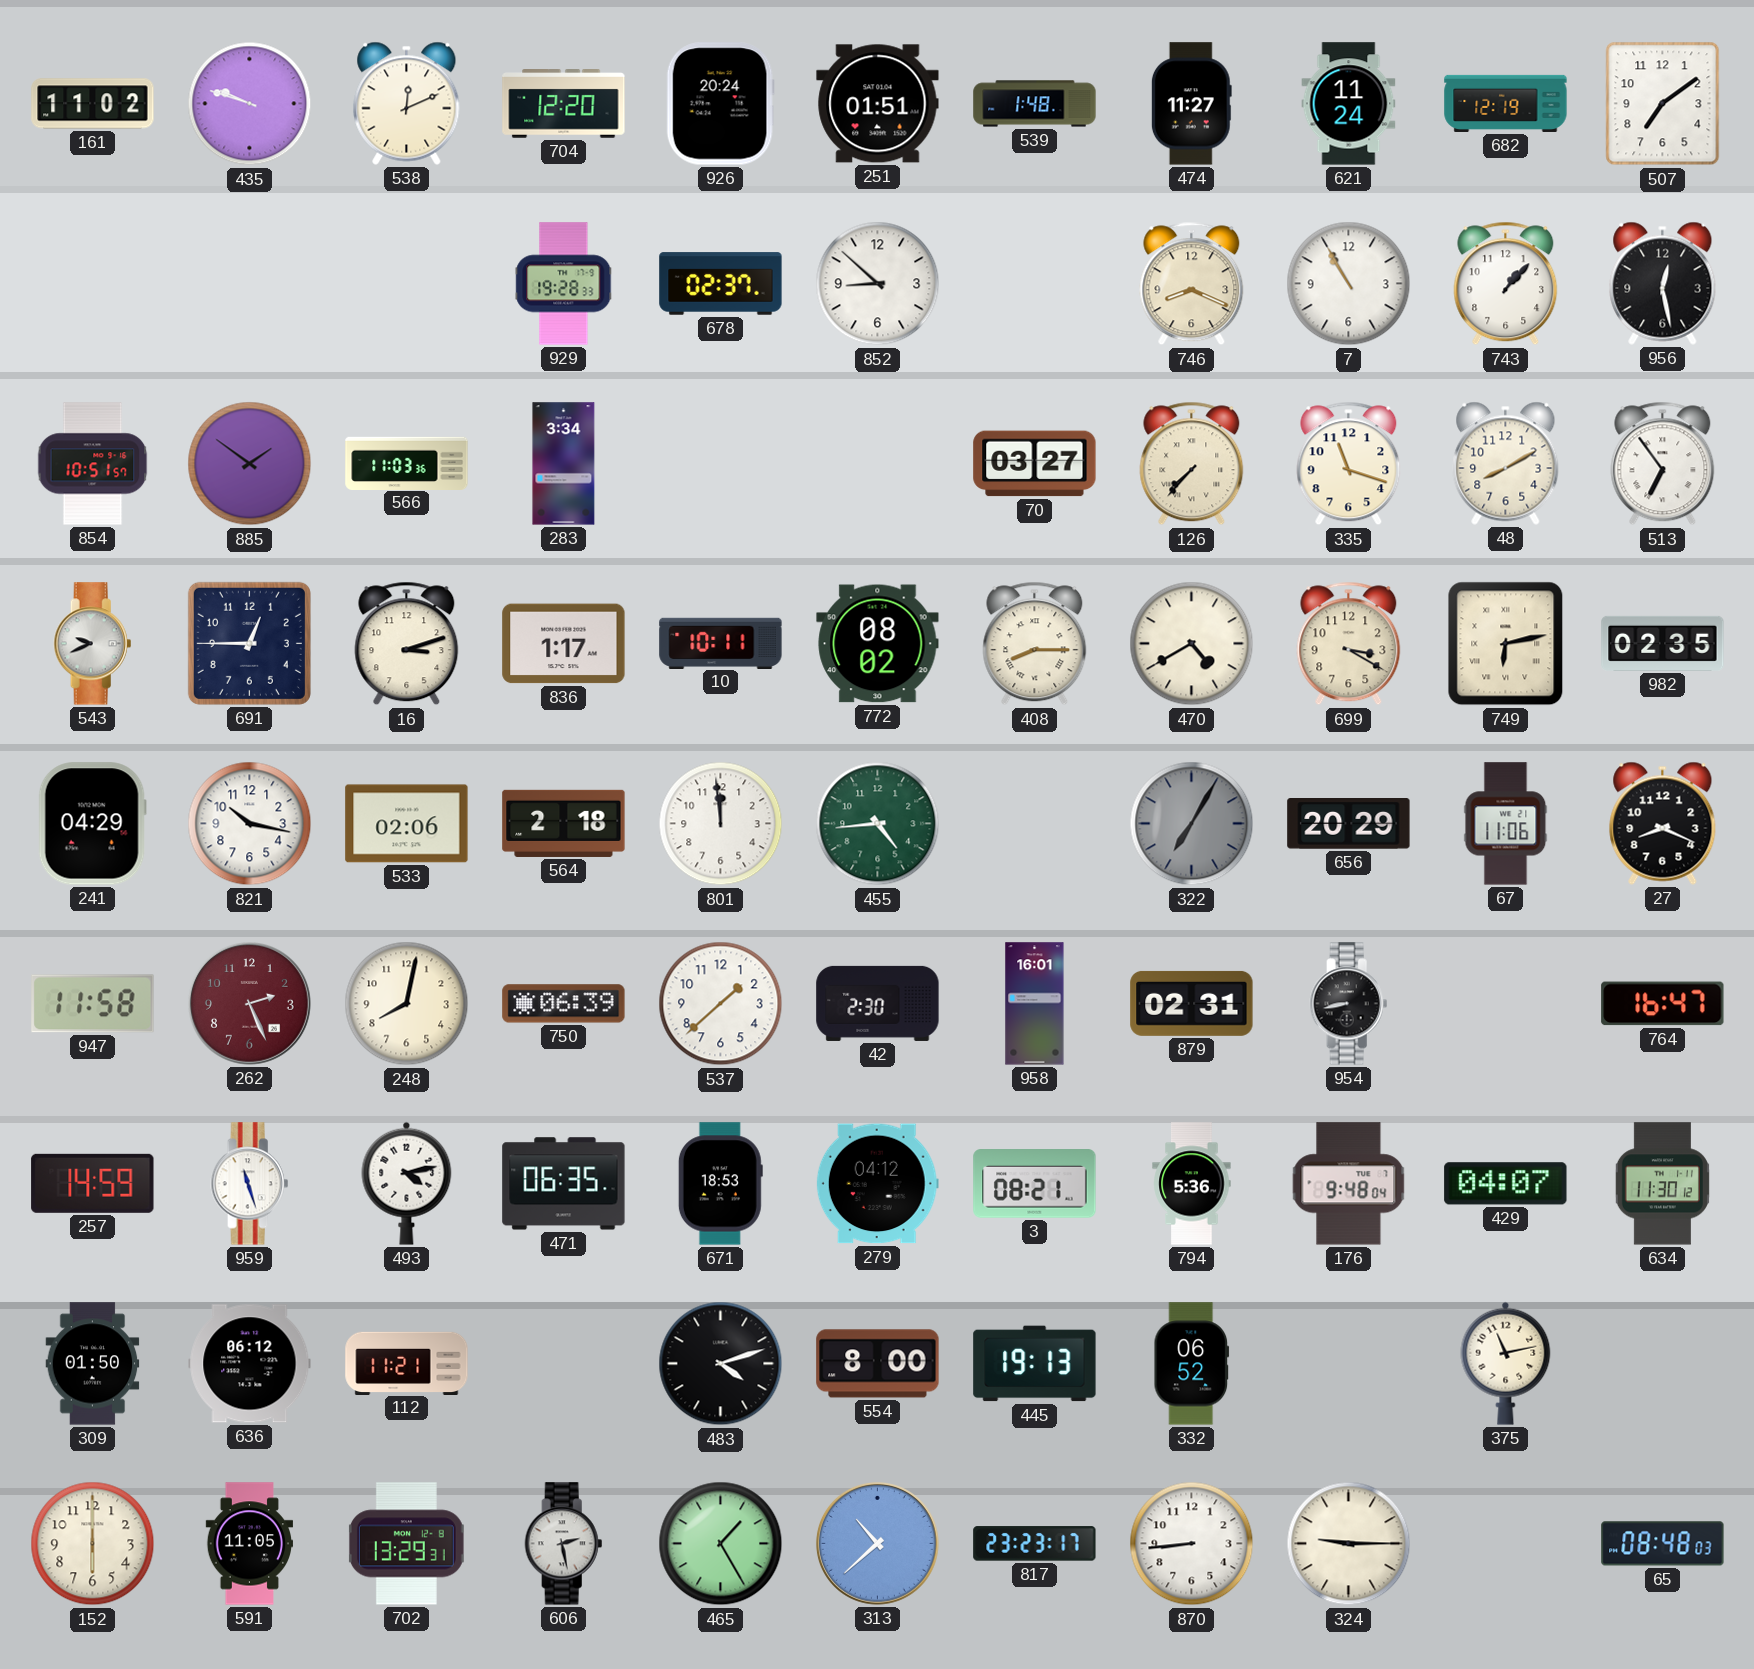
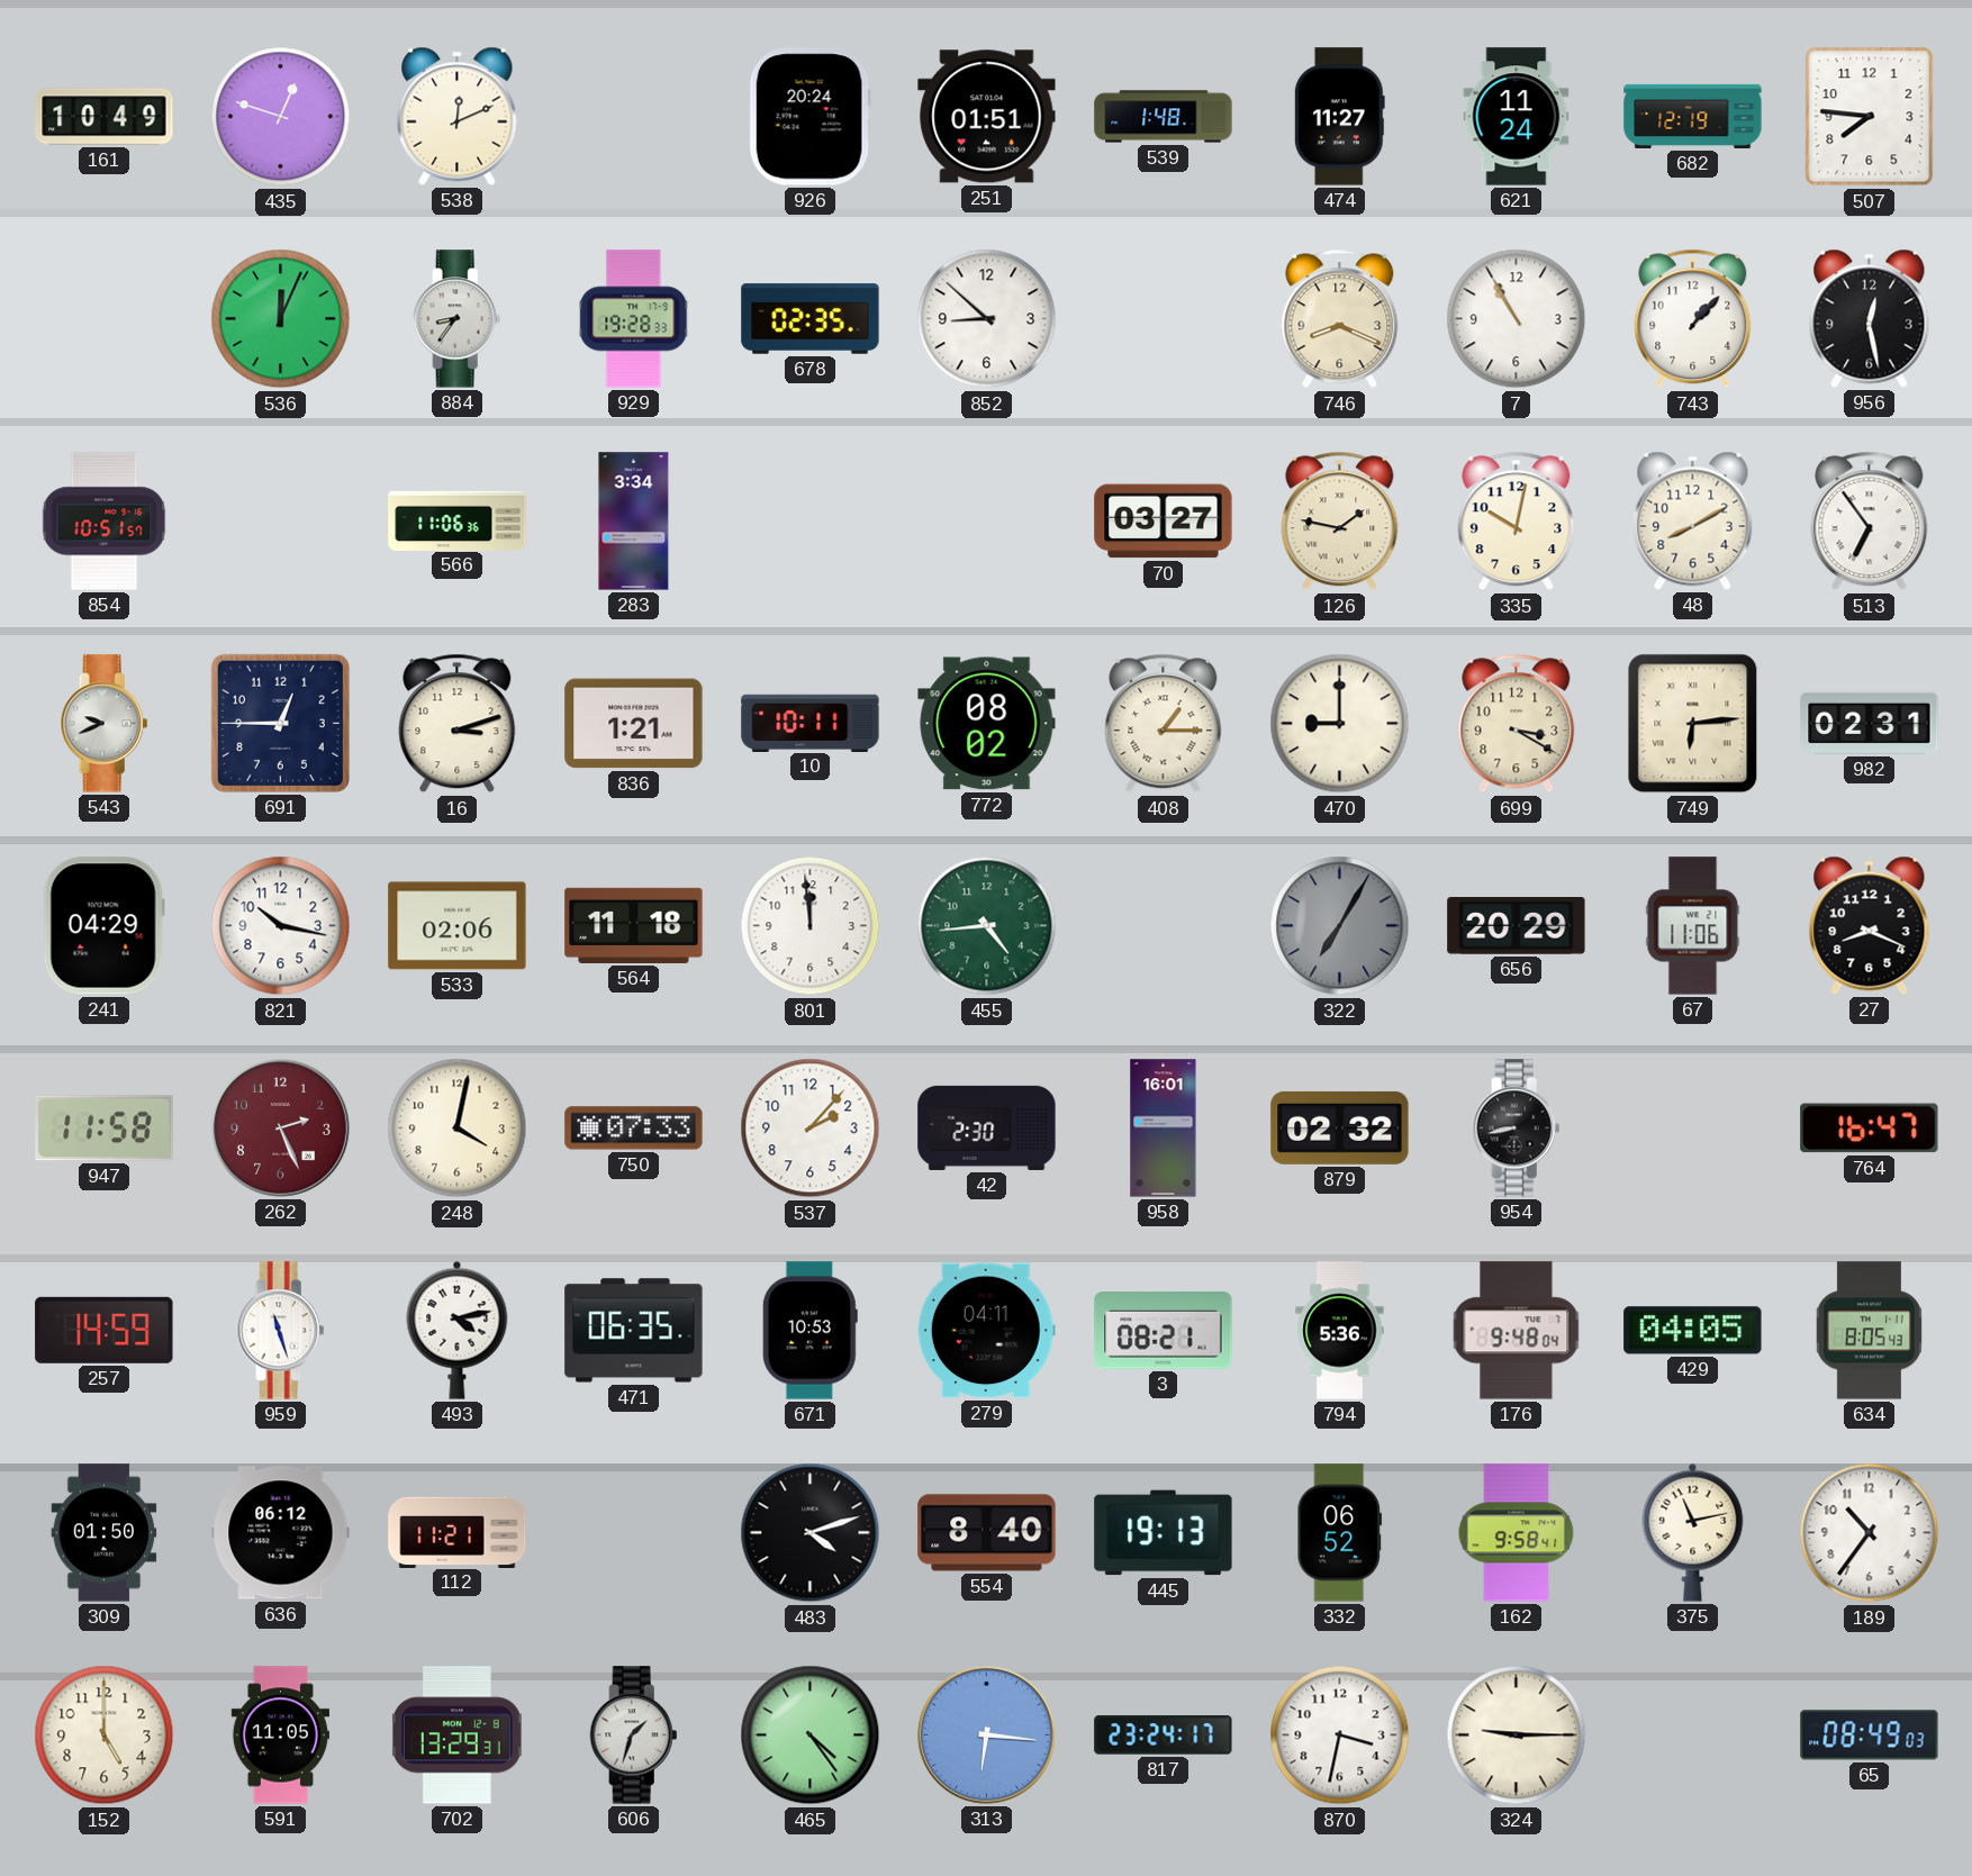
161: 11:02 -> 10:49 (105, 117)
435: 9:48 -> 12:48 (281, 117)
704: 12:20 -> none (564, 104)
507: 7:09 -> 7:46 (1870, 117)
536: none -> 12:04 (281, 319)
884: none -> 8:36 (458, 319)
678: 02:37 -> 02:35 (811, 319)
885: 1:51 -> none (250, 464)
566: 11:03 -> 11:06 (458, 520)
126: 7:37 -> 1:47 (1340, 522)
335: 11:18 -> 10:02 (1517, 522)
836: 1:17 -> 1:21 (634, 724)
408: 8:15 -> 1:15 (1164, 724)
470: 4:40 -> 9:00 (1340, 724)
749: 6:13 -> 6:14 (1693, 724)
982: 02:35 -> 02:31 (1870, 723)
564: 2:18 -> 11:18 (634, 925)
248: 8:02 -> 4:02 (458, 1129)
750: 06:39 -> 07:33 (634, 1129)
537: 1:38 -> 2:07 (811, 1129)
879: 02:31 -> 02:32 (1340, 1127)
671: 18:53 -> 10:53 (809, 1331)
279: 04:12 -> 04:11 (986, 1331)
429: 04:07 -> 04:05 (1693, 1331)
634: 11:30 -> 8:05 (1869, 1331)
554: 8:00 -> 8:40 (987, 1533)
162: none -> 9:58 (1517, 1533)
189: none -> 10:36 (1870, 1533)
152: 6:00 -> 5:00 (105, 1735)
606: 2:28 -> 1:33 (634, 1735)
465: 1:25 -> 4:24 (811, 1735)
313: 10:38 -> 6:16 (987, 1734)
817: 23:23 -> 23:24 (1164, 1735)
870: 8:44 -> 3:32 (1340, 1735)
65: 08:48 -> 08:49 (1870, 1735)
